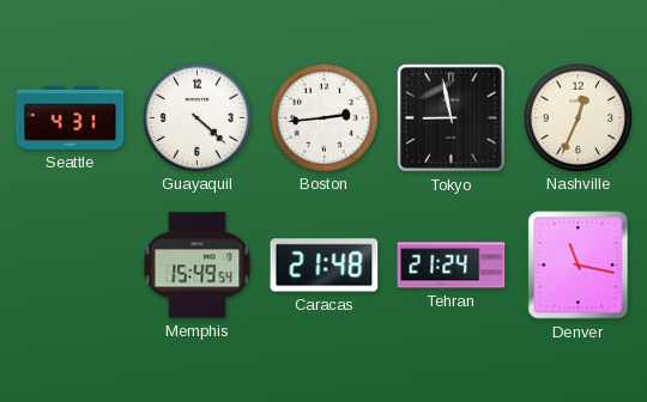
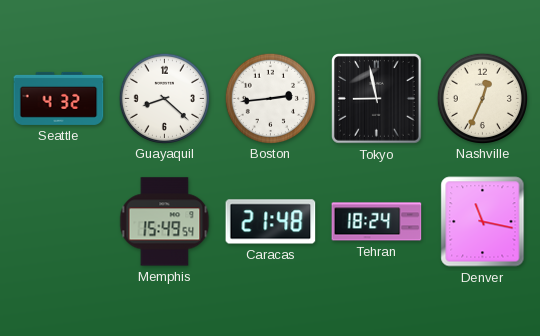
Seattle: 4:31 -> 4:32 (59, 98)
Guayaquil: 4:22 -> 8:22 (164, 98)
Tehran: 21:24 -> 18:24 (377, 222)
